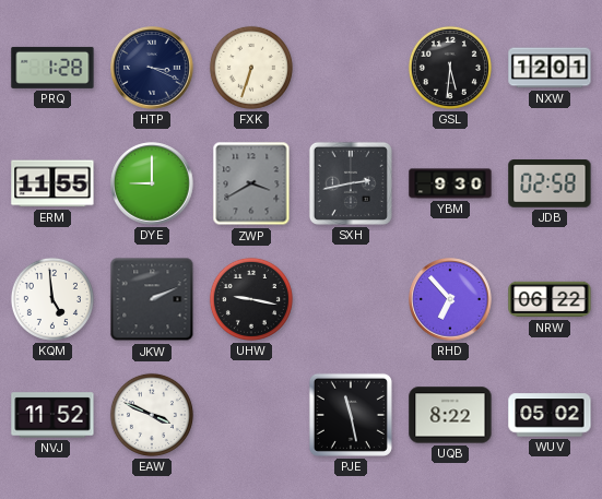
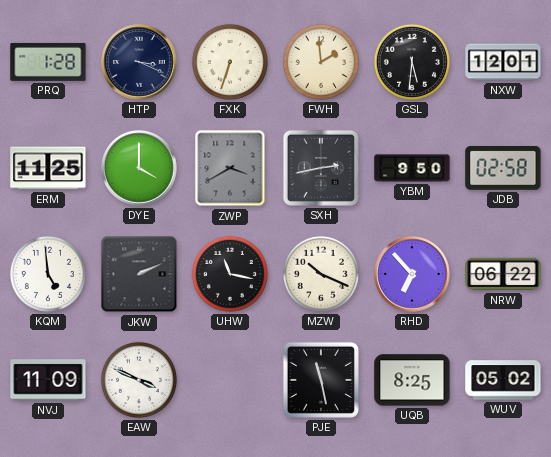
FWH: none -> 1:59 (321, 62)
ERM: 11:55 -> 11:25 (48, 168)
DYE: 9:00 -> 4:00 (139, 168)
YBM: 9:30 -> 9:50 (412, 168)
UHW: 9:17 -> 11:17 (230, 274)
MZW: none -> 10:19 (321, 274)
NVJ: 11:52 -> 11:09 (48, 380)
UQB: 8:22 -> 8:25 (412, 380)
